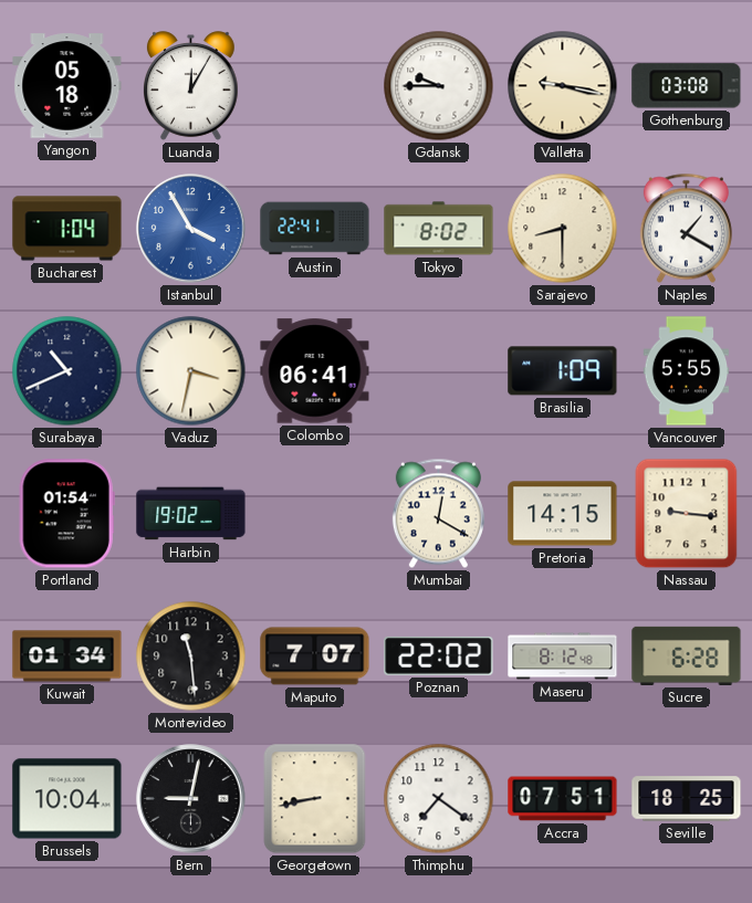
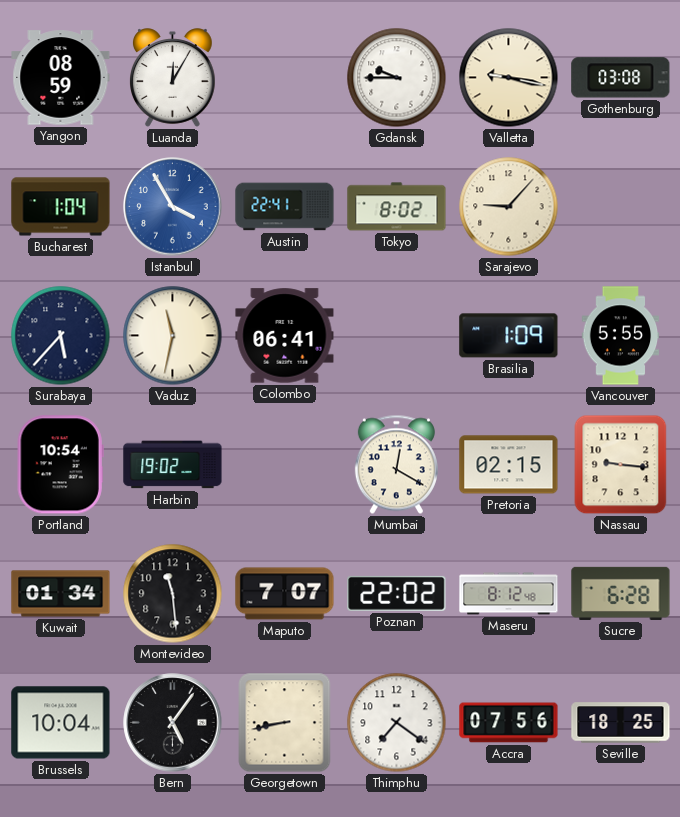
Yangon: 05:18 -> 08:59 (61, 78)
Sarajevo: 8:30 -> 9:07 (509, 207)
Naples: 1:20 -> none (686, 229)
Surabaya: 10:41 -> 5:37 (61, 336)
Vaduz: 3:32 -> 11:32 (173, 336)
Portland: 01:54 -> 10:54 (60, 465)
Pretoria: 14:15 -> 02:15 (509, 465)
Bern: 9:02 -> 5:06 (173, 723)
Accra: 07:51 -> 07:56 (509, 723)
